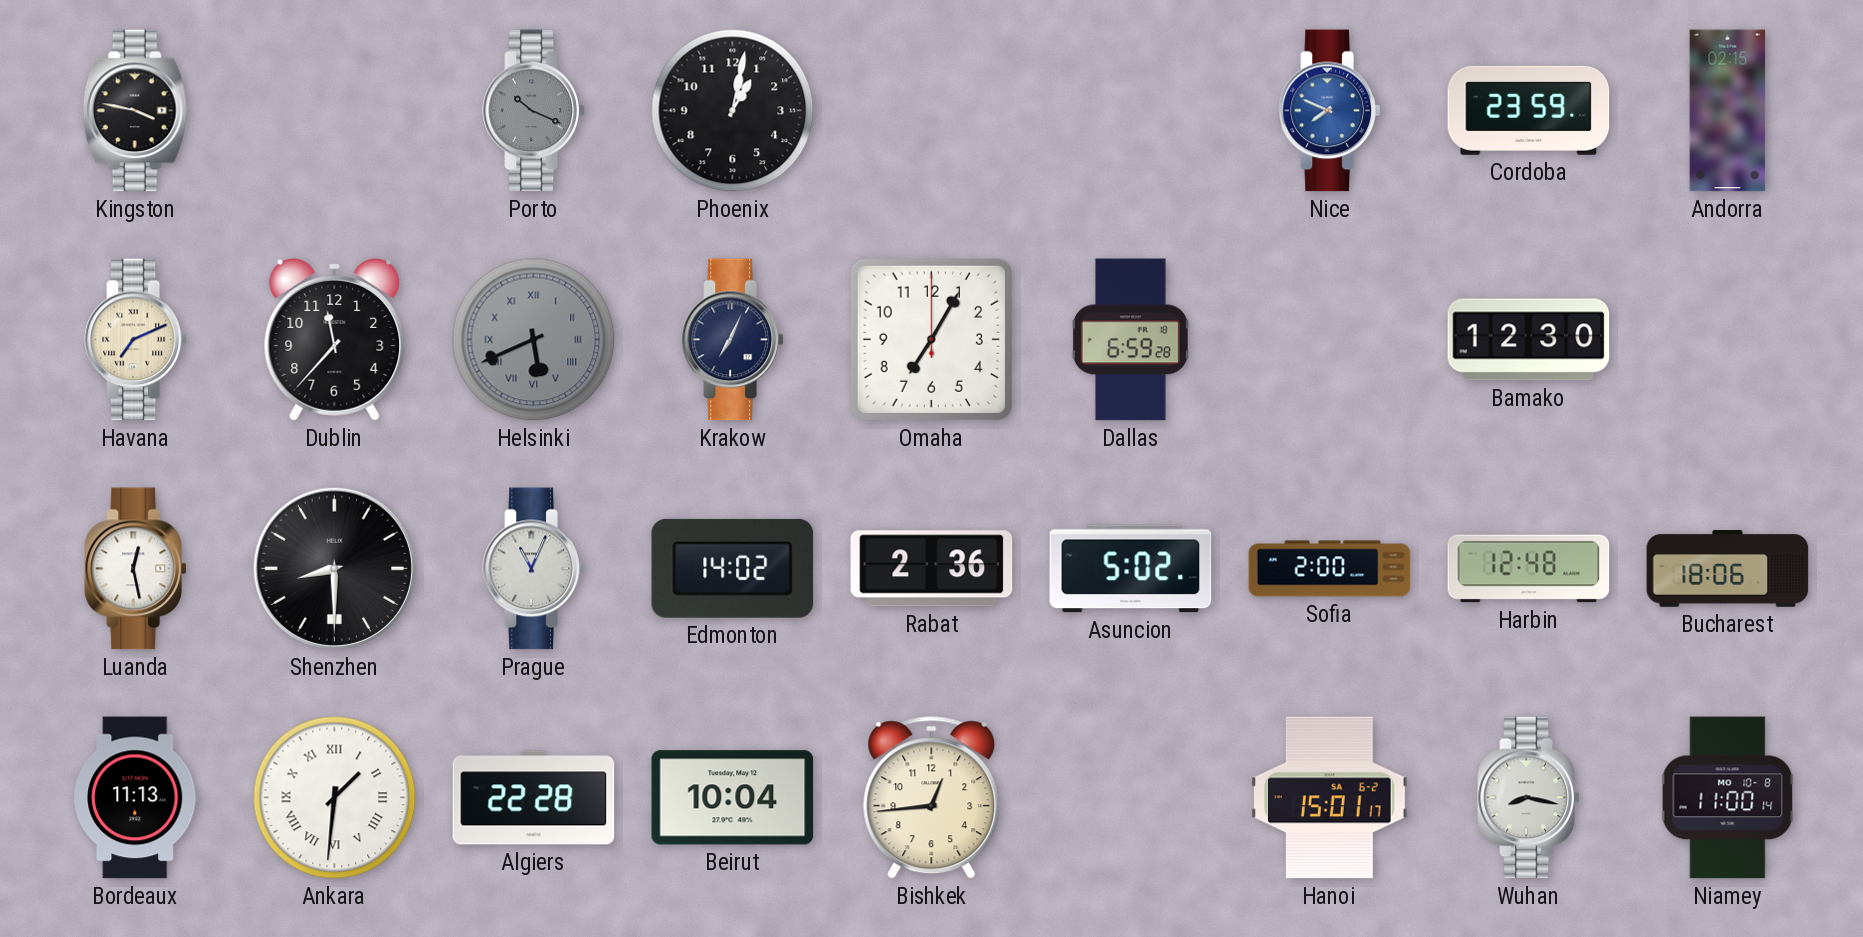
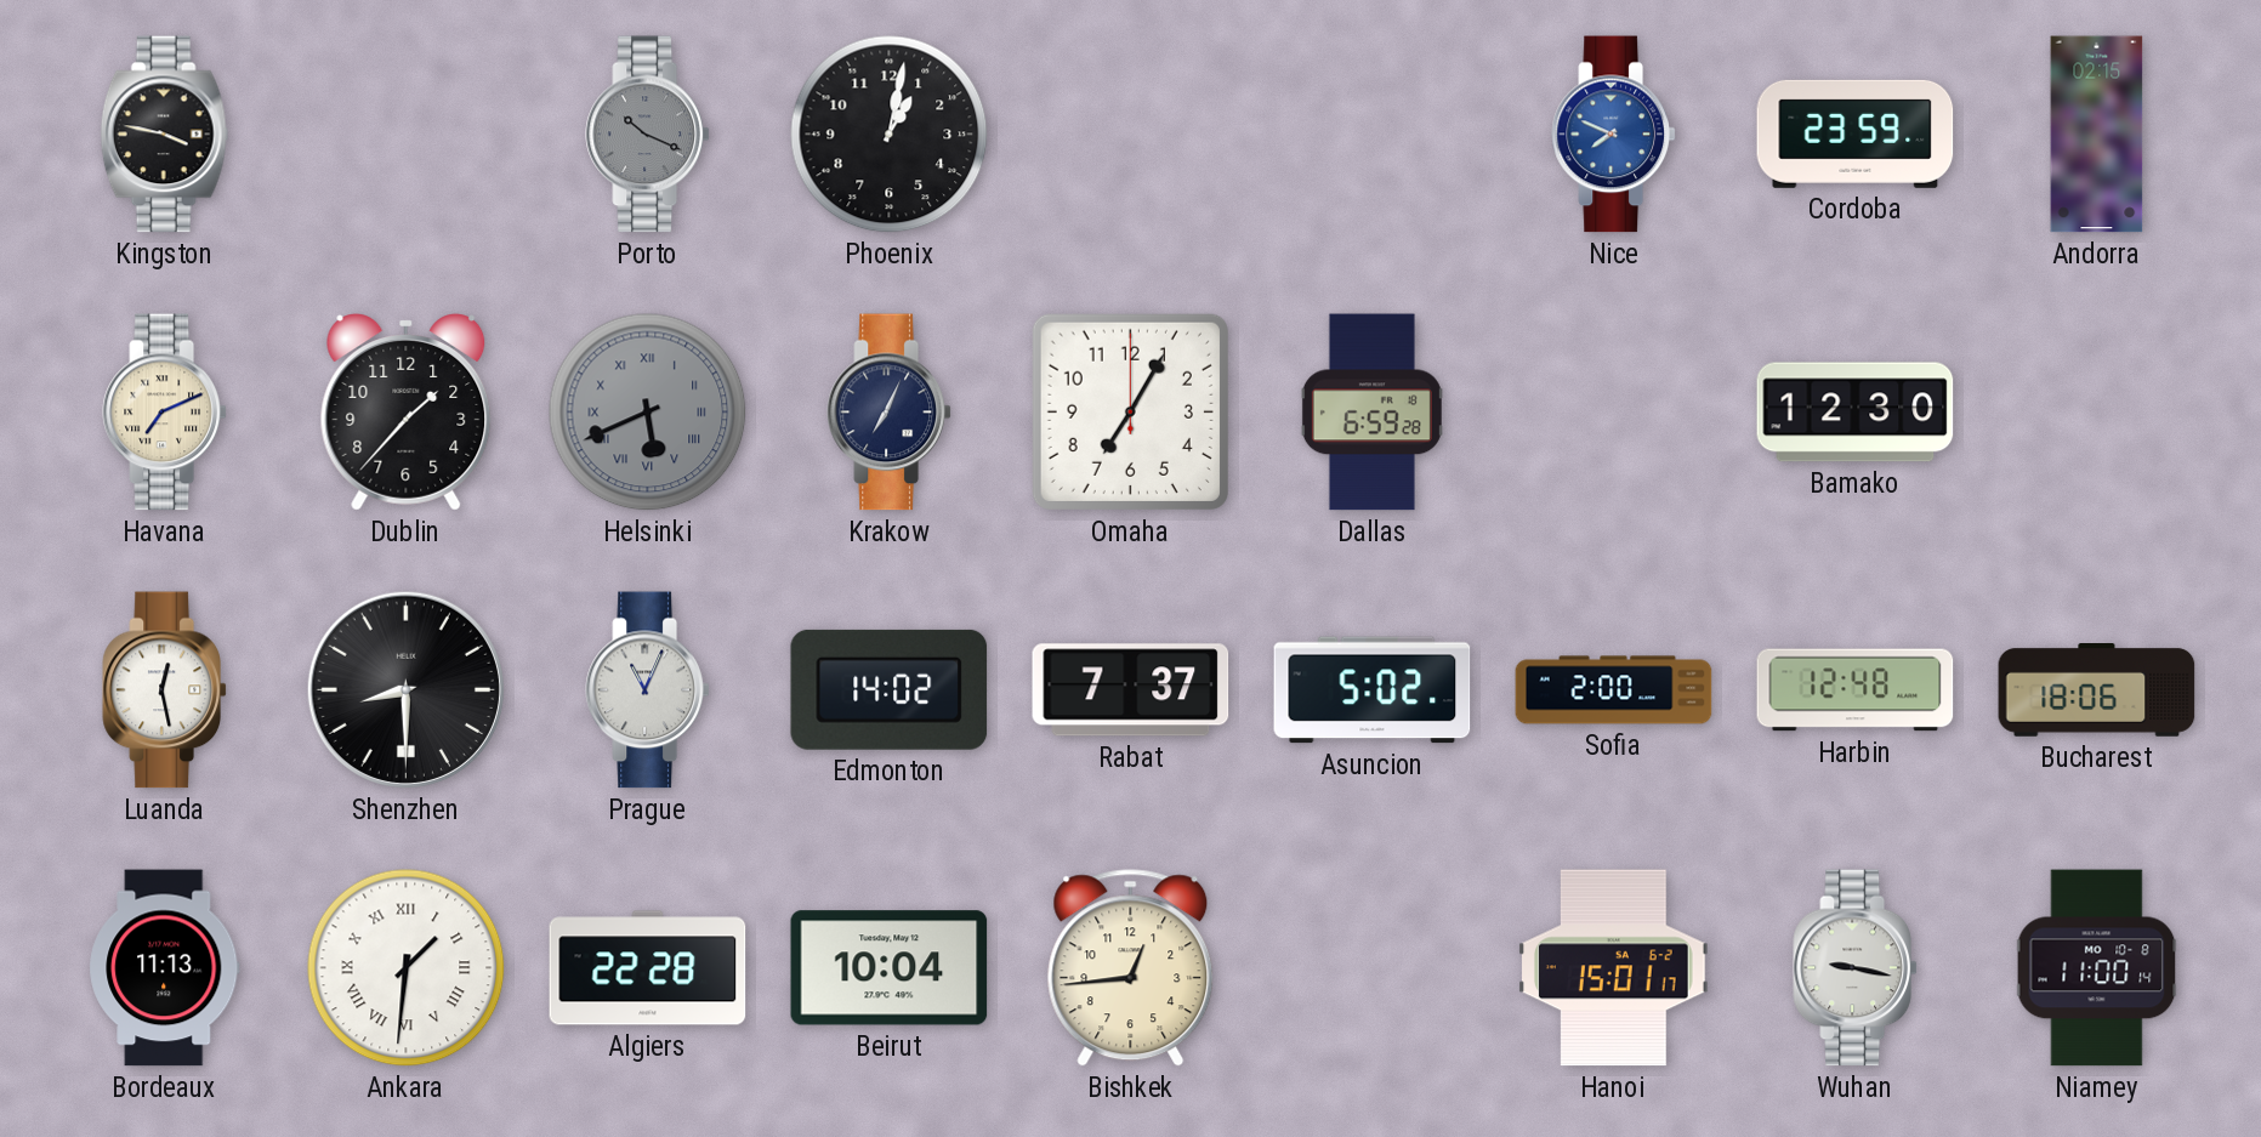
Dublin: 11:37 -> 1:37 (407, 413)
Rabat: 2:36 -> 7:37 (1131, 690)
Wuhan: 8:17 -> 9:17 (1854, 968)
